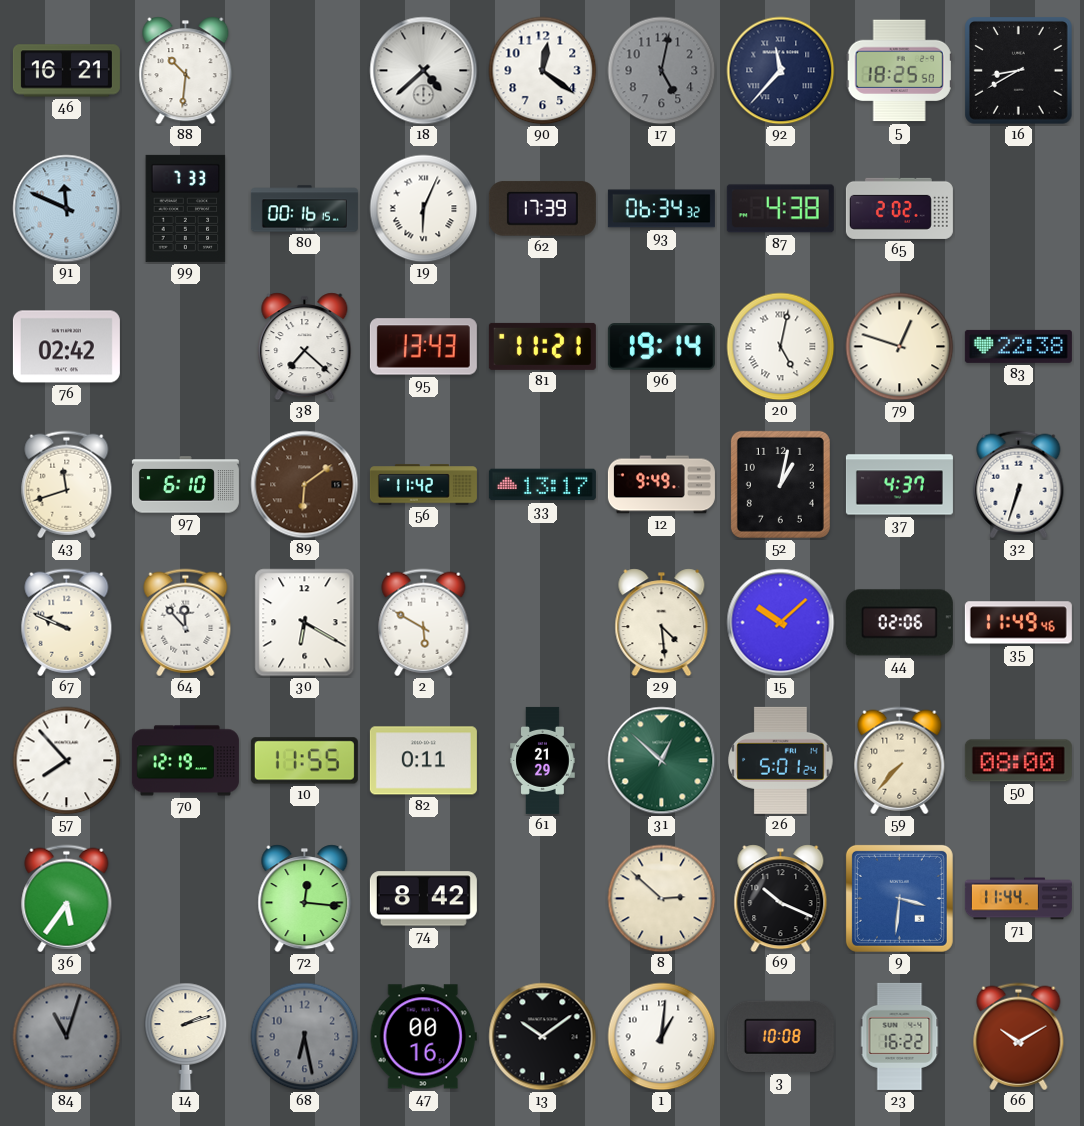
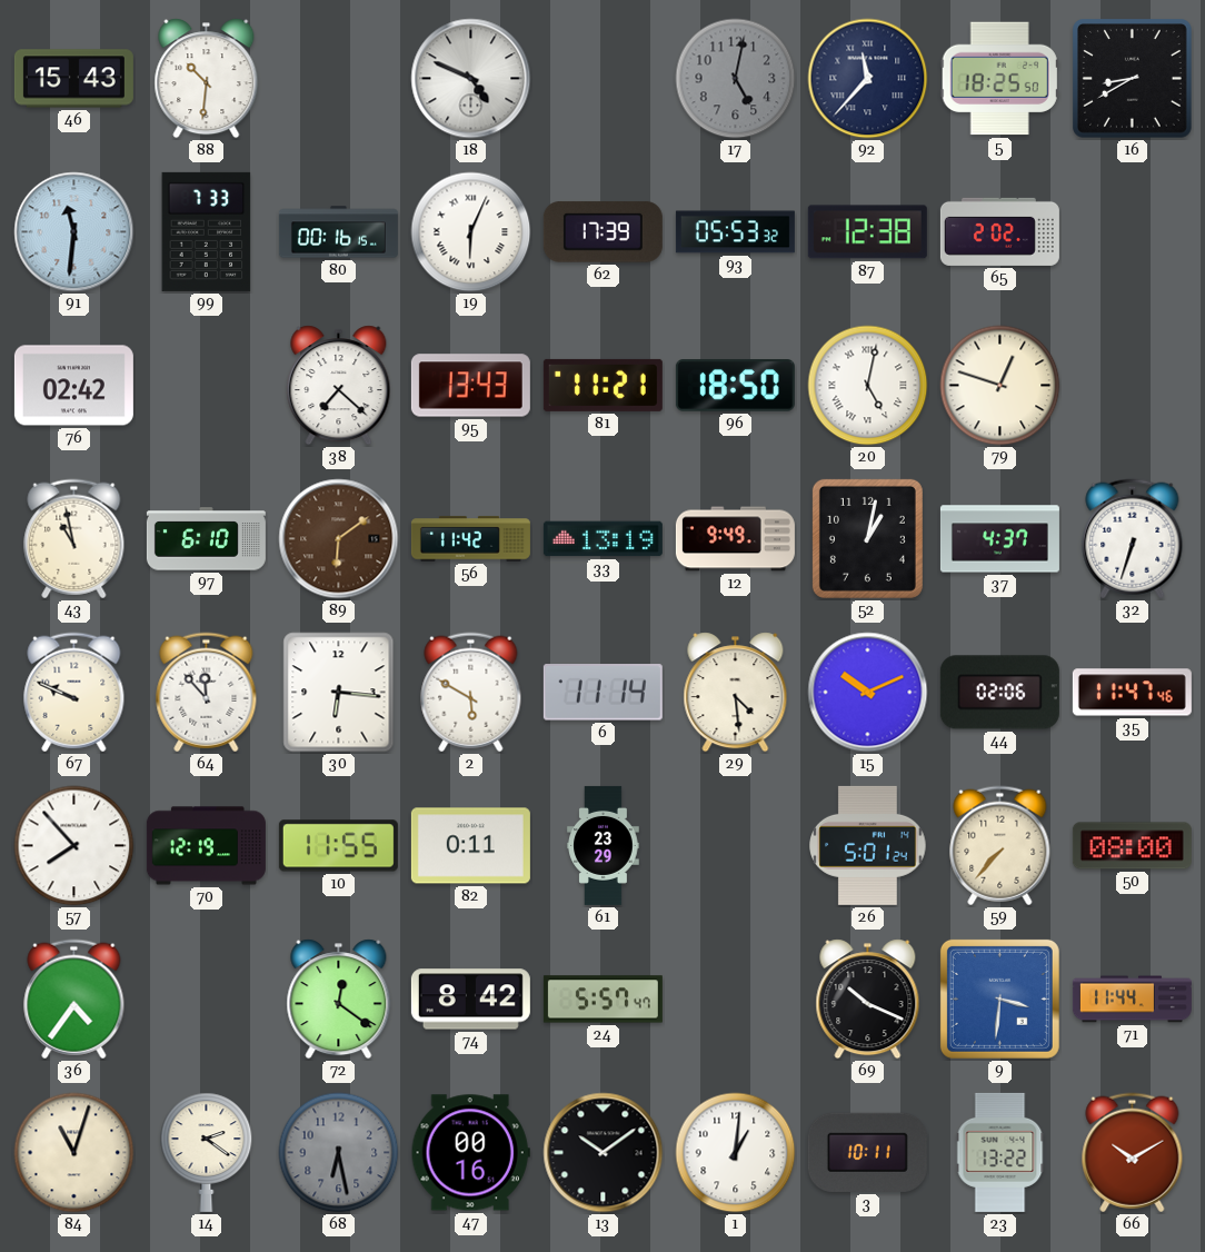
46: 16:21 -> 15:43 (73, 79)
18: 4:38 -> 4:49 (471, 79)
90: 12:21 -> none (543, 71)
91: 11:49 -> 11:31 (74, 232)
93: 06:34 -> 05:53 (735, 232)
87: 4:38 -> 12:38 (867, 232)
96: 19:14 -> 18:50 (735, 386)
83: 22:38 -> none (1018, 346)
43: 11:42 -> 10:58 (74, 539)
33: 13:17 -> 13:19 (602, 539)
30: 6:20 -> 6:16 (339, 693)
6: none -> 11:14 (602, 693)
15: 10:08 -> 10:11 (868, 693)
35: 11:49 -> 11:47 (1132, 693)
61: 21:29 -> 23:29 (604, 845)
31: 12:52 -> none (662, 761)
36: 5:36 -> 4:36 (74, 1000)
72: 12:16 -> 12:21 (339, 1000)
24: none -> 5:57 (602, 1000)
8: 2:52 -> none (662, 899)
84 dial: grey -> cream (74, 1153)
14: 2:12 -> 2:21 (207, 1152)
3: 10:08 -> 10:11 (867, 1152)
23: 16:22 -> 13:22 (1000, 1152)
